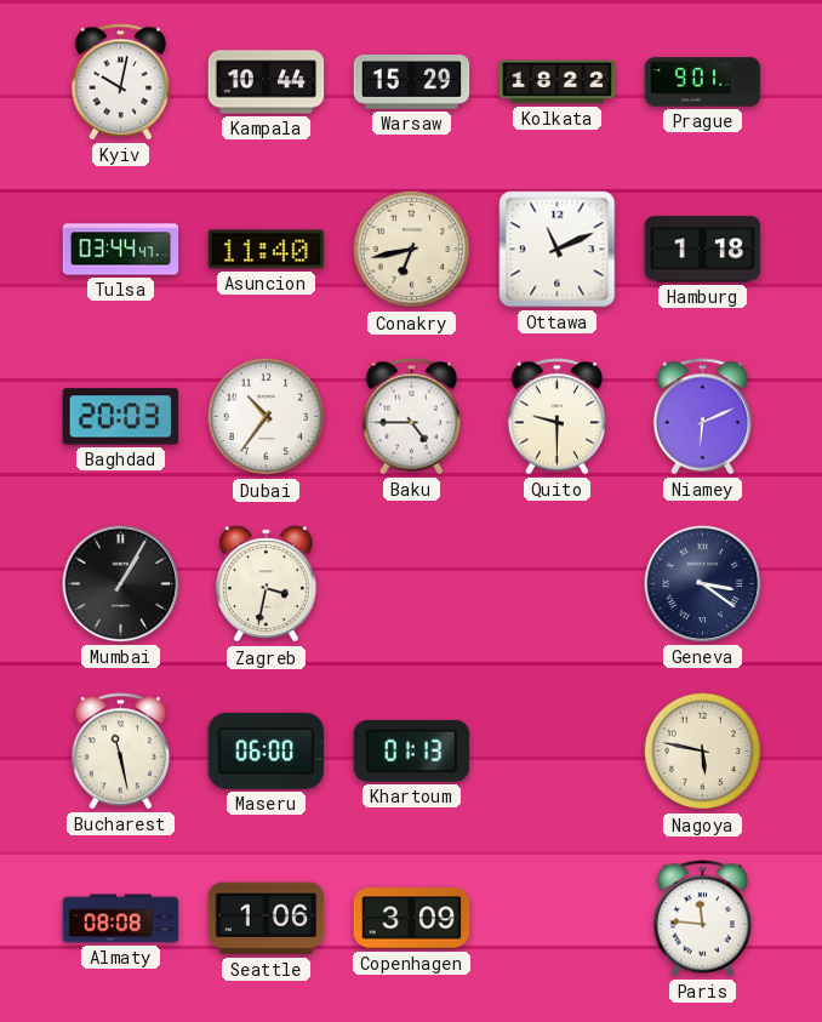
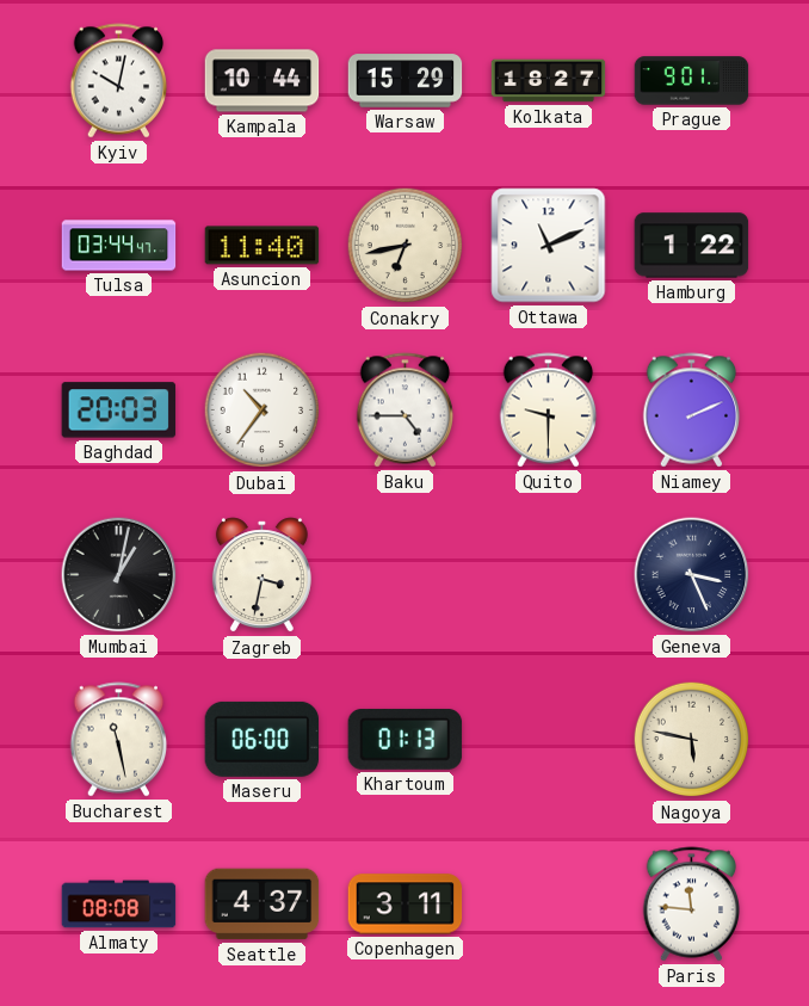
Kolkata: 18:22 -> 18:27 (549, 81)
Hamburg: 1:18 -> 1:22 (692, 246)
Niamey: 6:11 -> 2:11 (692, 411)
Mumbai: 1:05 -> 1:02 (119, 575)
Geneva: 3:21 -> 3:26 (692, 575)
Seattle: 1:06 -> 4:37 (263, 905)
Copenhagen: 3:09 -> 3:11 (406, 905)
